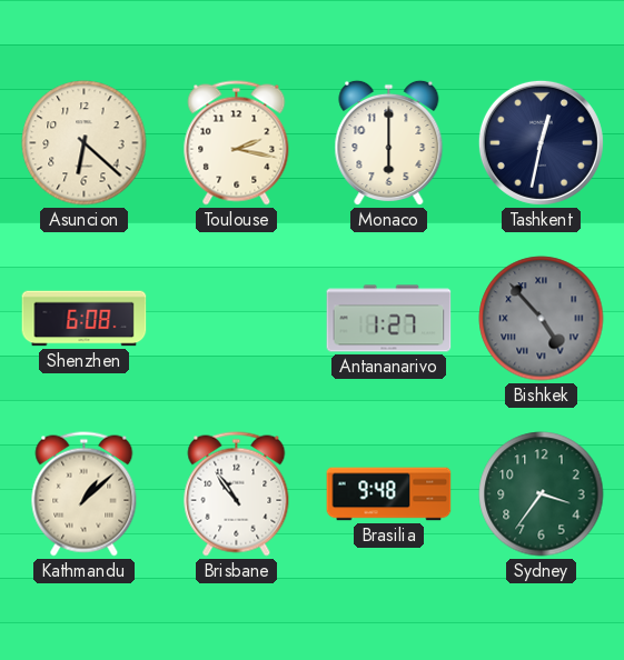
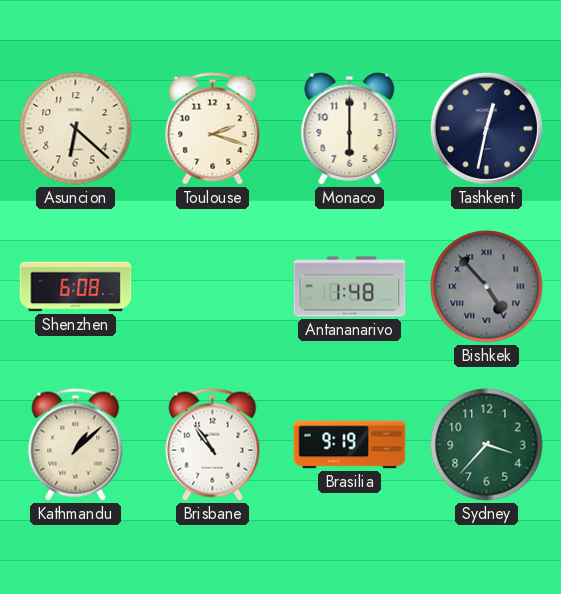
Toulouse: 2:17 -> 2:18 (213, 129)
Antananarivo: 1:27 -> 1:48 (350, 287)
Brasilia: 9:48 -> 9:19 (350, 445)
Sydney: 3:36 -> 3:37 (487, 445)
